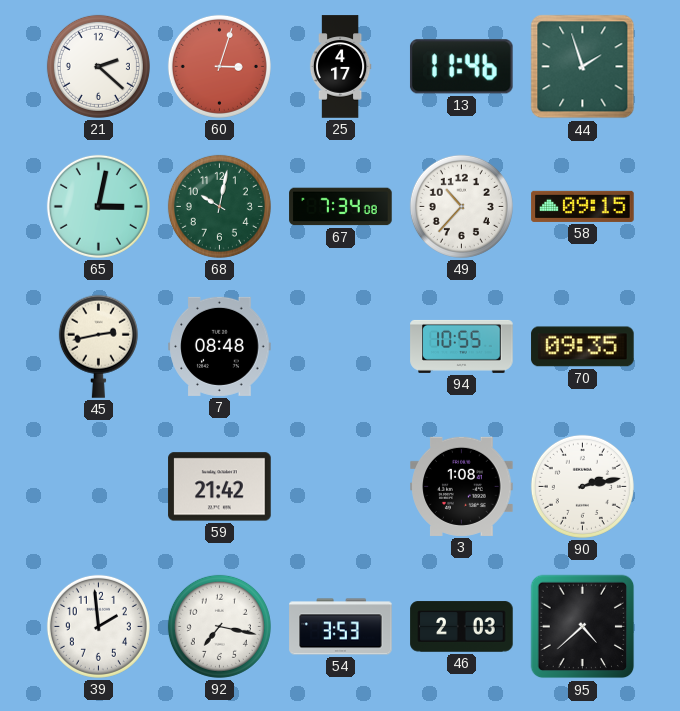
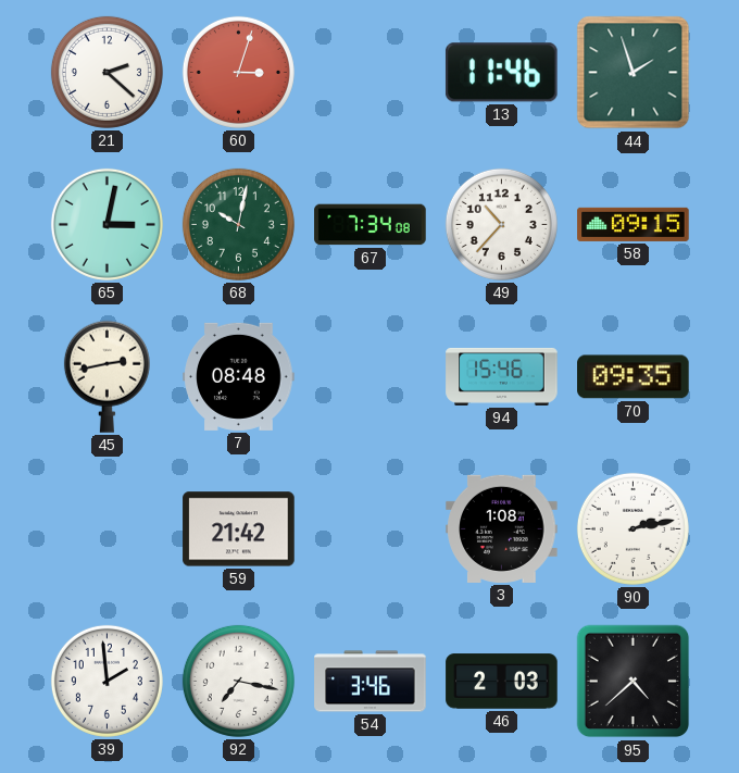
25: 4:17 -> none (340, 67)
94: 10:55 -> 15:46 (502, 376)
54: 3:53 -> 3:46 (371, 682)
